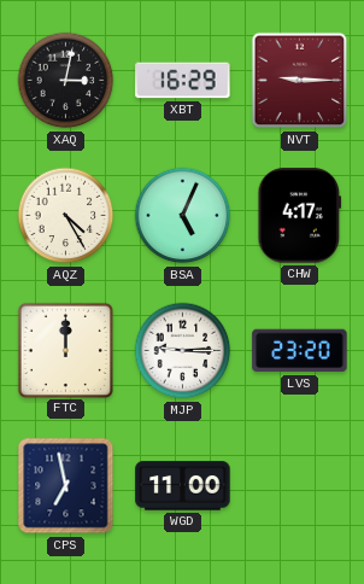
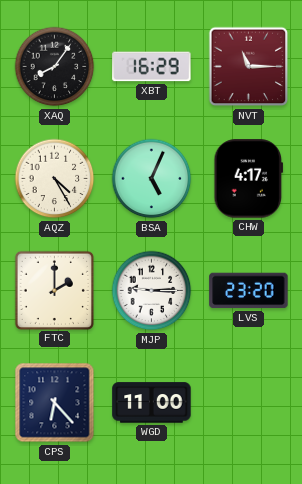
XAQ: 3:02 -> 8:06 (55, 67)
NVT: 9:15 -> 11:15 (249, 67)
FTC: 12:00 -> 2:00 (54, 290)
CPS: 6:58 -> 6:23 (55, 403)
